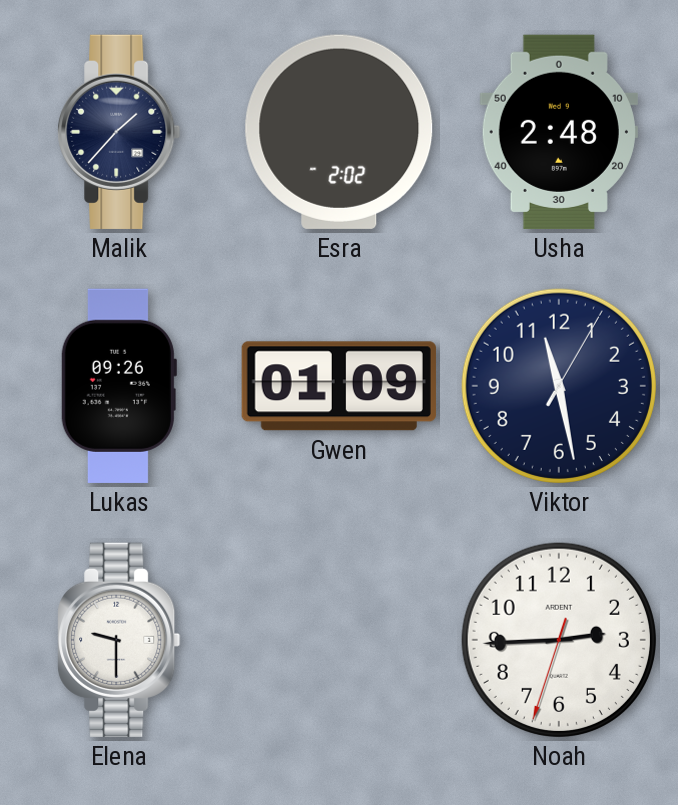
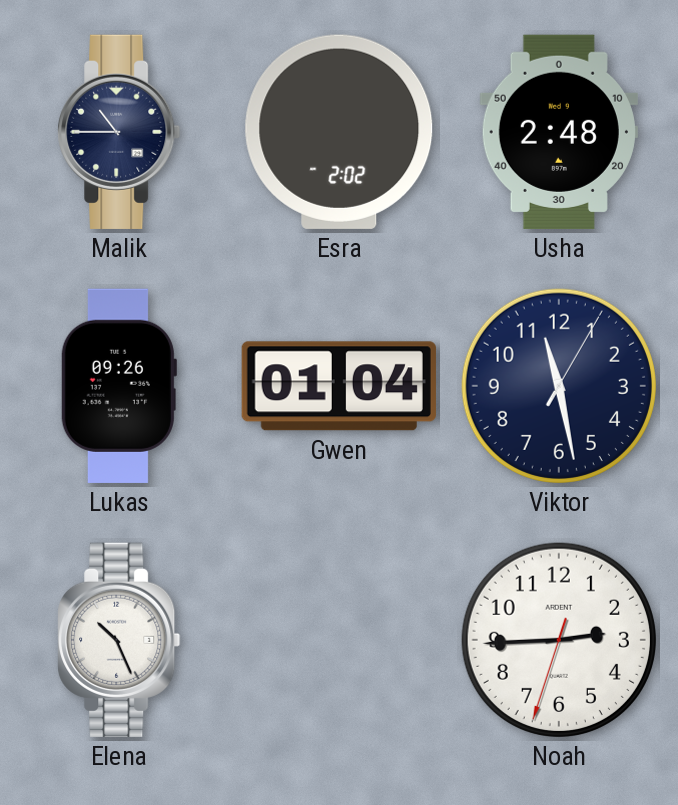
Malik: 1:37 -> 10:45 (119, 132)
Gwen: 01:09 -> 01:04 (339, 386)
Elena: 9:30 -> 10:26 (119, 640)
